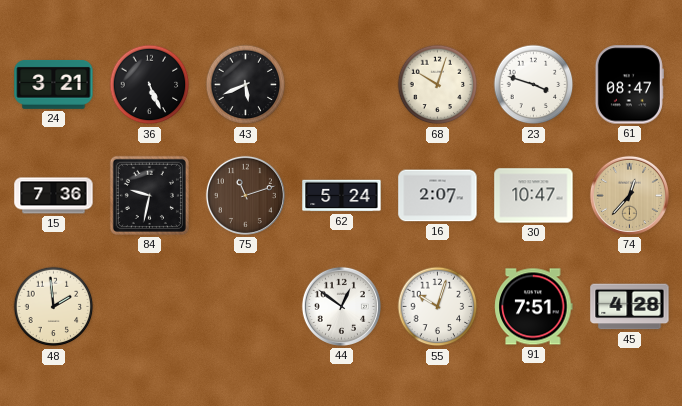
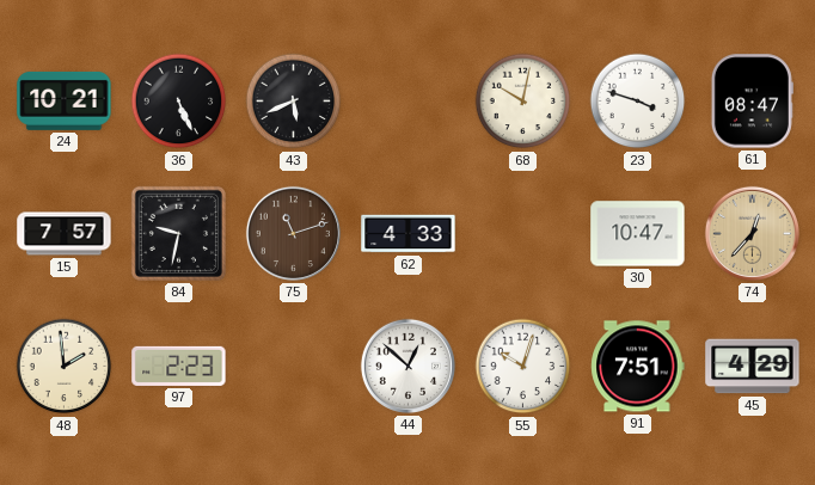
24: 3:21 -> 10:21 (65, 100)
68: 10:03 -> 10:02 (523, 102)
15: 7:36 -> 7:57 (65, 234)
62: 5:24 -> 4:33 (409, 234)
16: 2:07 -> none (438, 196)
97: none -> 2:23 (179, 366)
44: 12:51 -> 12:52 (407, 366)
45: 4:28 -> 4:29 (753, 367)
